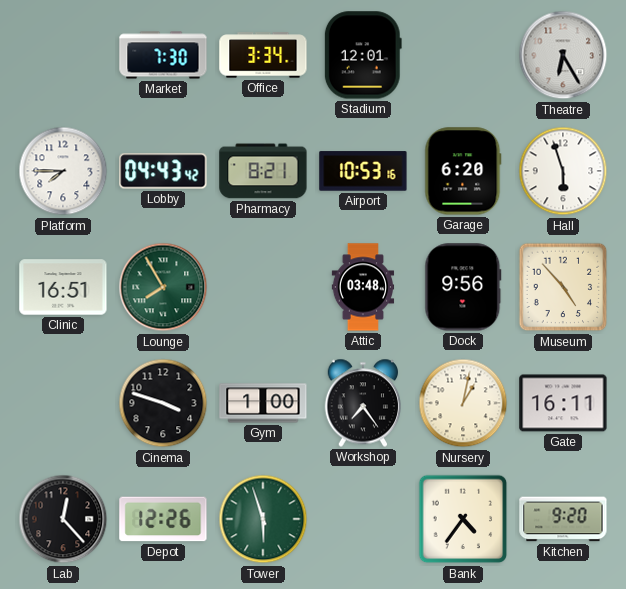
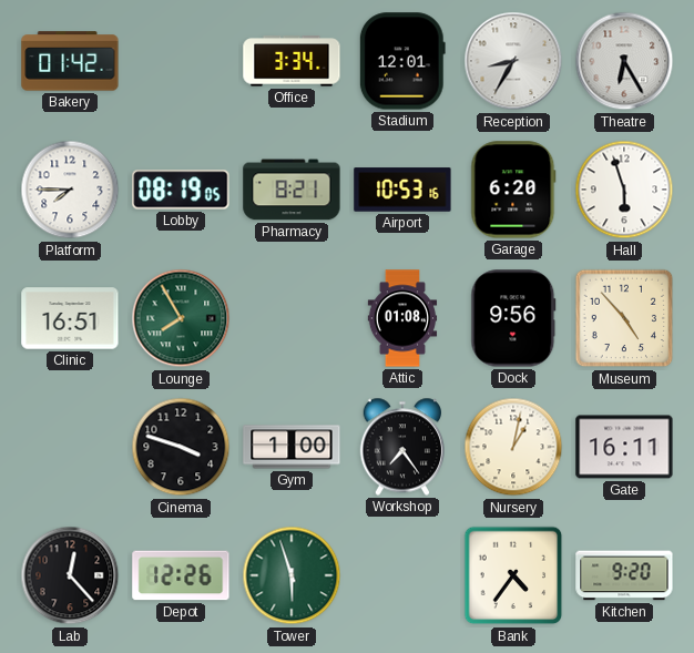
Bakery: none -> 01:42 (70, 61)
Market: 7:30 -> none (163, 55)
Reception: none -> 8:35 (513, 61)
Lobby: 04:43 -> 08:19 (181, 190)
Attic: 03:48 -> 01:08 (402, 318)
